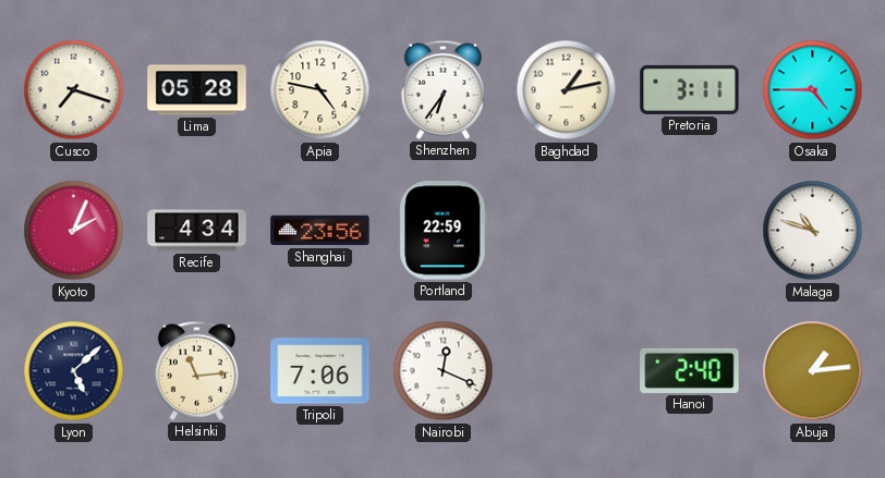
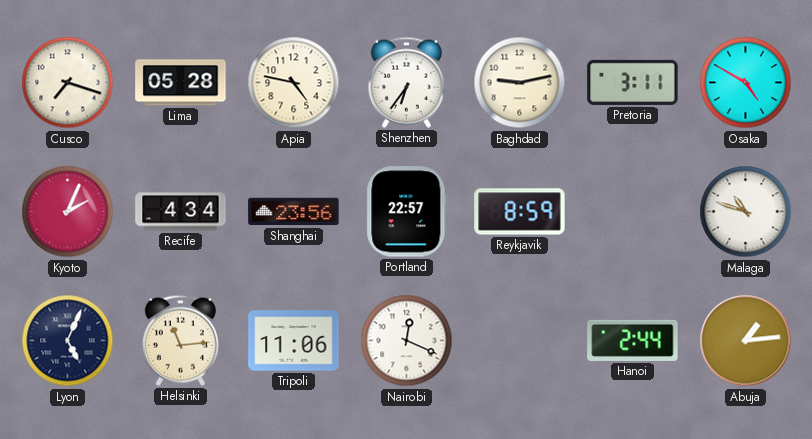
Baghdad: 1:13 -> 9:13 (520, 83)
Osaka: 4:45 -> 4:50 (746, 83)
Portland: 22:59 -> 22:57 (407, 212)
Reykjavik: none -> 8:59 (520, 212)
Lyon: 5:08 -> 5:04 (68, 341)
Tripoli: 7:06 -> 11:06 (294, 341)
Hanoi: 2:40 -> 2:44 (633, 340)
